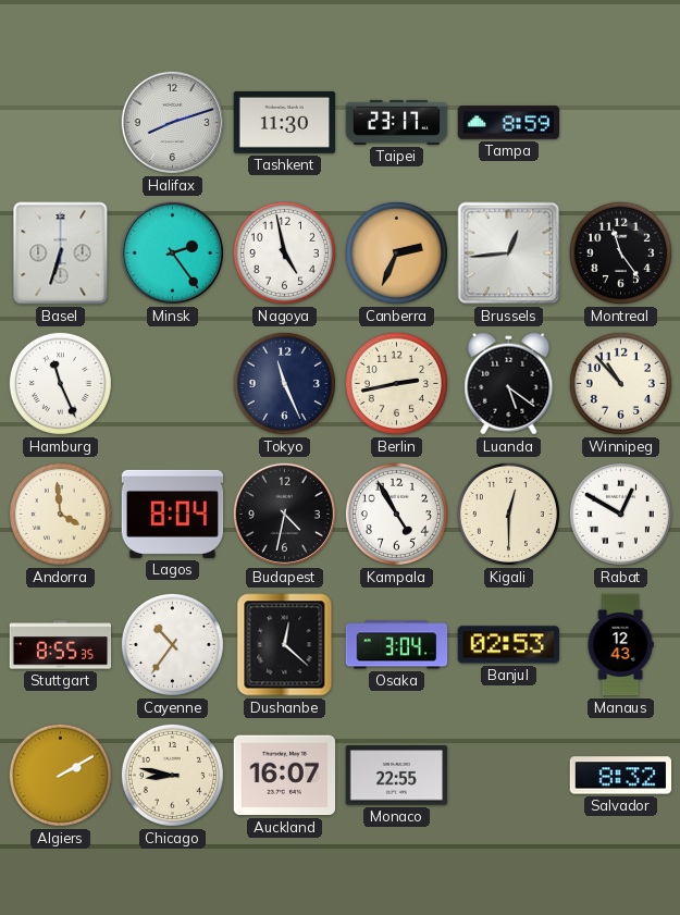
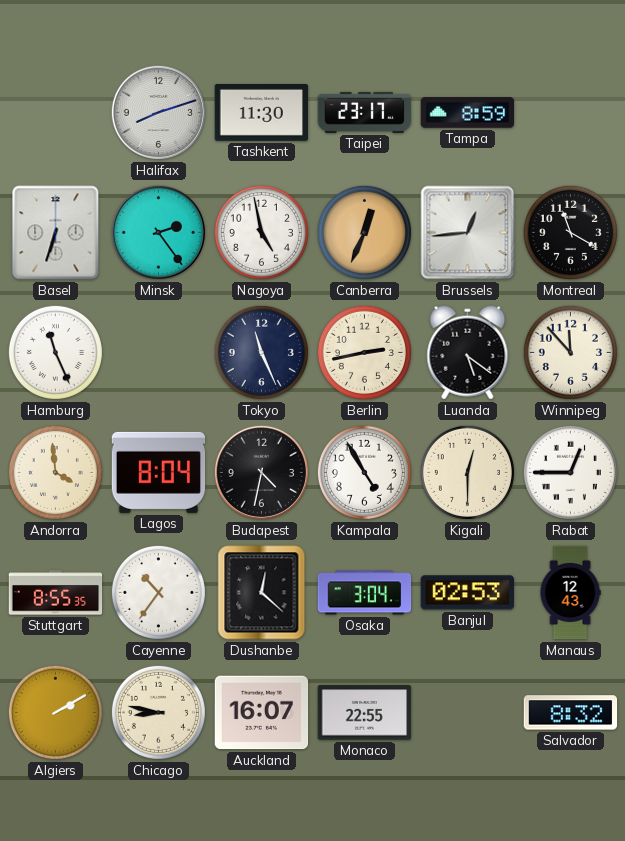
Canberra: 2:34 -> 12:34 (364, 232)
Montreal: 11:24 -> 11:20 (570, 232)
Winnipeg: 10:53 -> 11:53 (570, 352)
Rabat: 12:50 -> 12:45 (570, 472)
